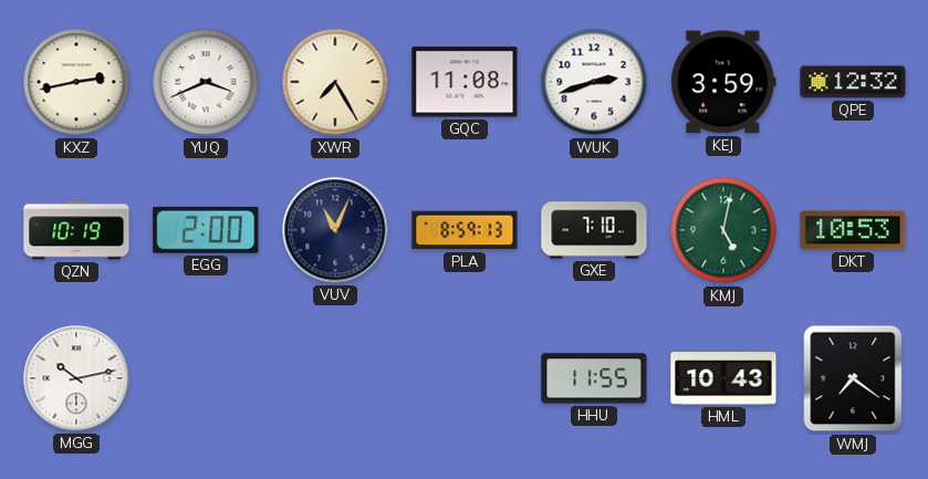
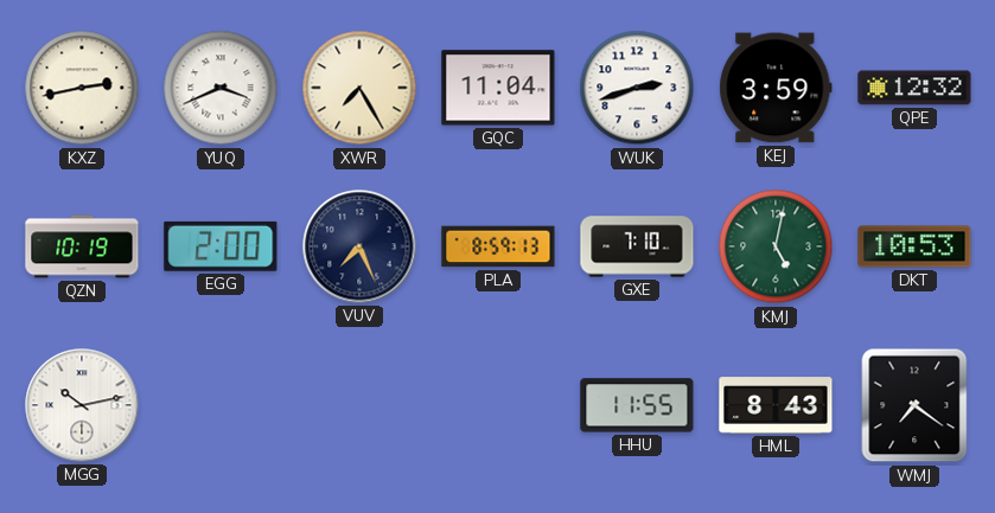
GQC: 11:08 -> 11:04 (498, 88)
VUV: 11:04 -> 7:26 (359, 246)
HML: 10:43 -> 8:43 (776, 405)
